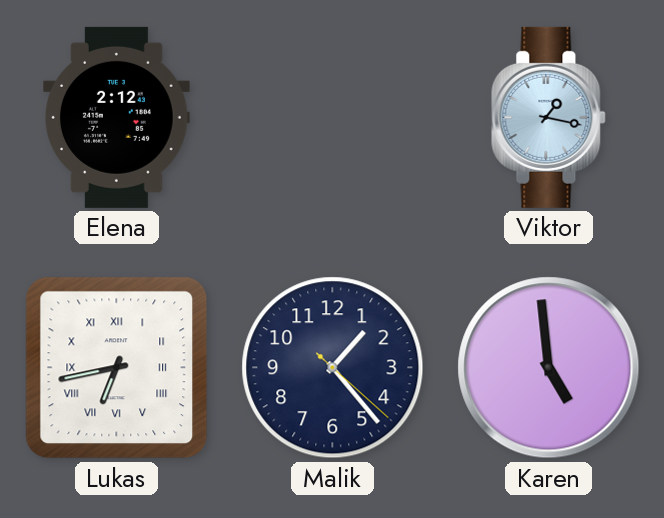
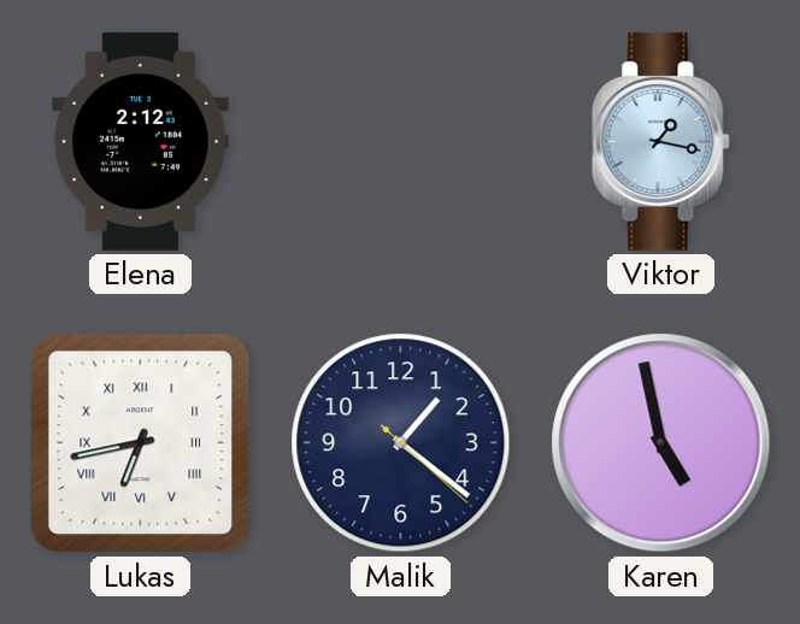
Malik: 1:23 -> 1:21 (401, 443)
Karen: 4:59 -> 4:58 (661, 443)
